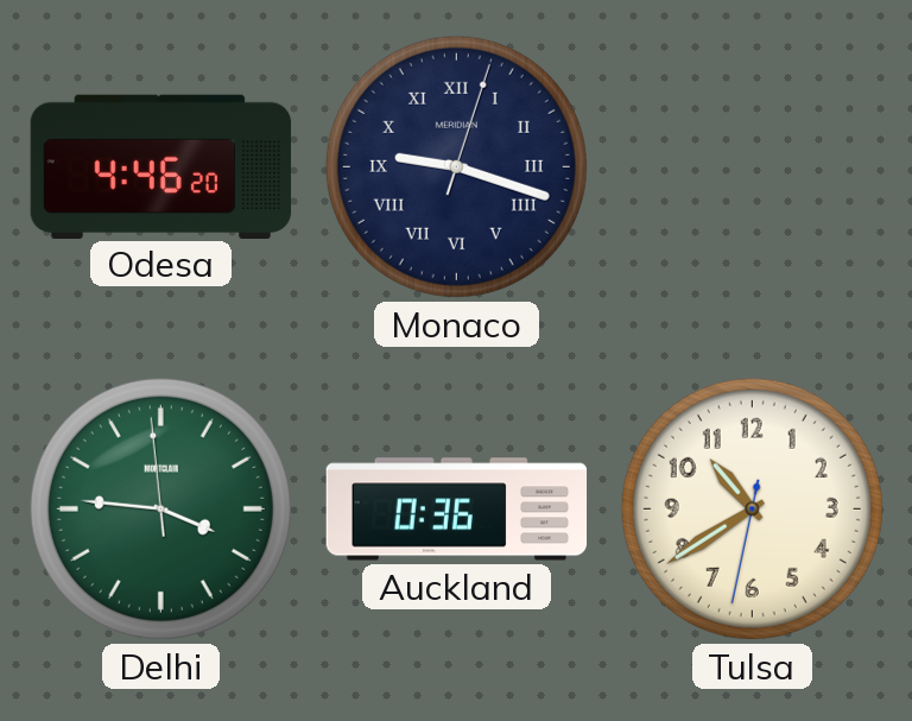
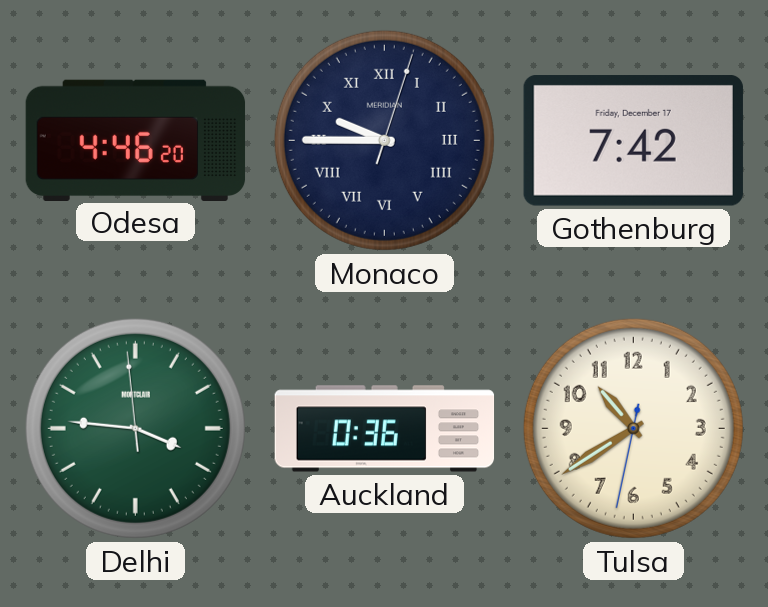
Monaco: 9:18 -> 9:45 (384, 140)
Gothenburg: none -> 7:42 (633, 141)
